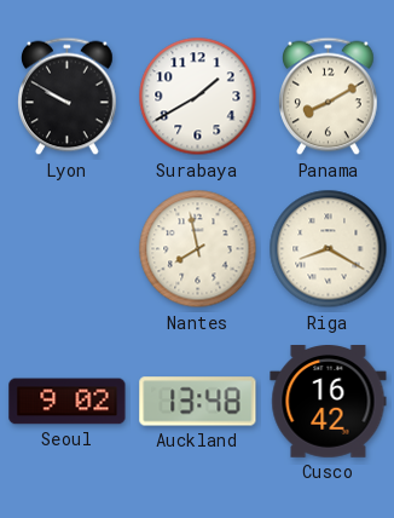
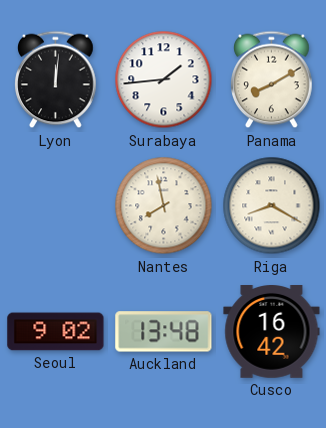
Lyon: 9:50 -> 12:01 (56, 80)
Surabaya: 1:40 -> 1:44 (164, 80)
